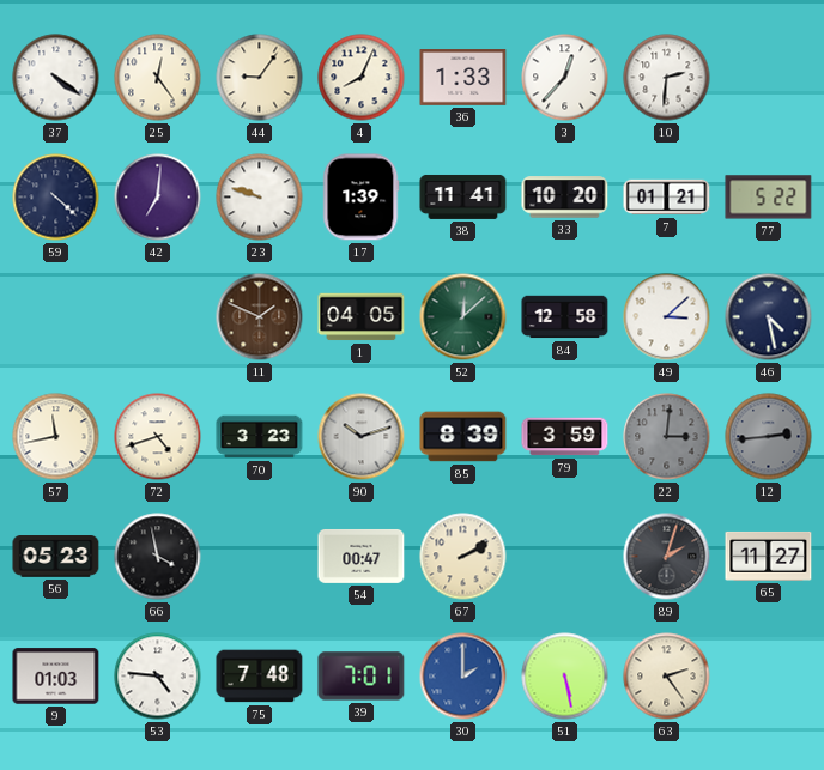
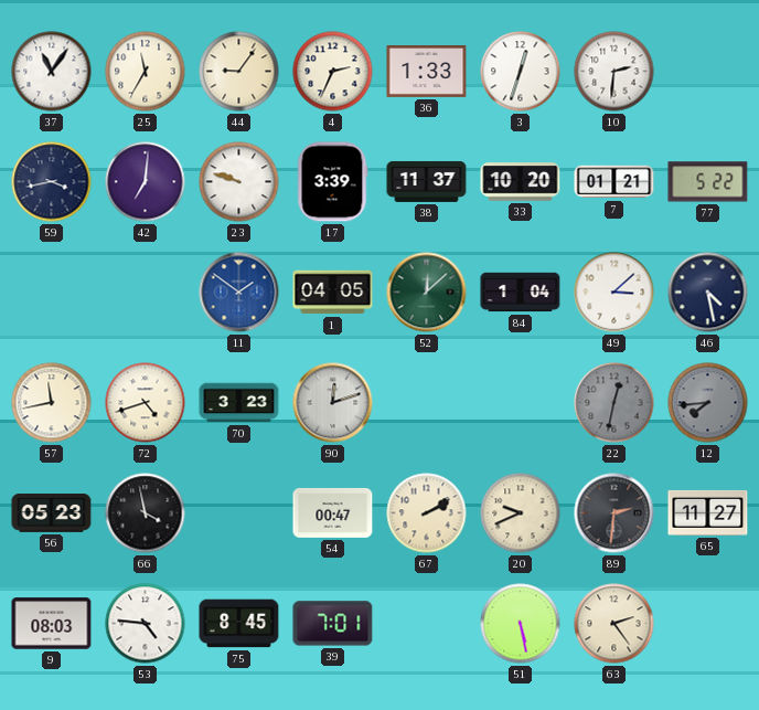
37: 4:21 -> 11:06 (52, 72)
25: 12:24 -> 11:35 (146, 72)
4: 8:04 -> 2:34 (333, 72)
3: 12:37 -> 12:33 (521, 72)
59: 4:22 -> 3:43 (52, 182)
17: 1:39 -> 3:39 (333, 182)
38: 11:41 -> 11:37 (427, 181)
11: 1:49 -> 1:51 (239, 293)
11 dial: brown -> blue (239, 293)
84: 12:58 -> 1:04 (521, 293)
90: 10:12 -> 12:12 (333, 403)
85: 8:39 -> none (463, 437)
79: 3:59 -> none (565, 437)
22: 3:01 -> 12:32 (614, 403)
12: 2:44 -> 7:44 (708, 403)
20: none -> 9:41 (521, 513)
89: 2:03 -> 2:31 (614, 513)
9: 01:03 -> 08:03 (52, 624)
75: 7:48 -> 8:45 (239, 624)
30: 2:00 -> none (463, 677)
